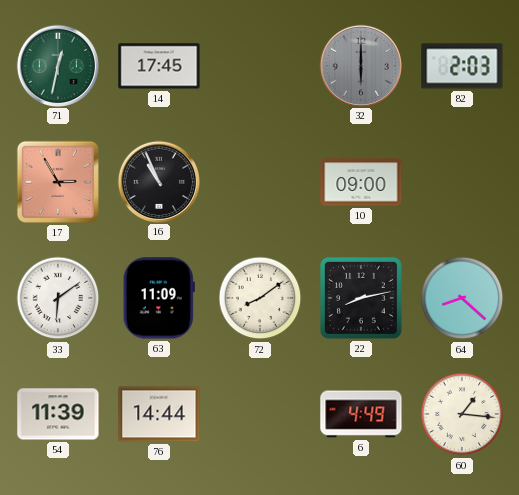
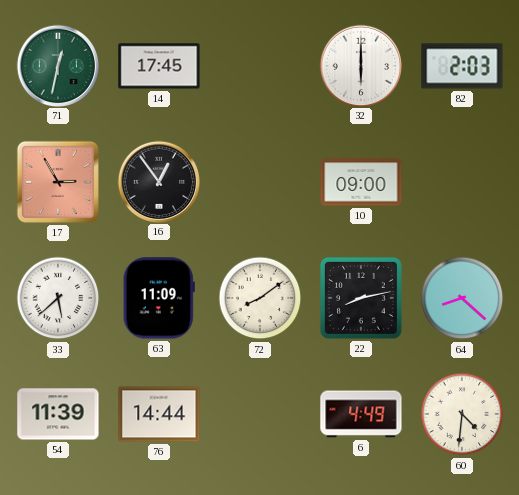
32 dial: grey -> white (360, 65)
16: 10:56 -> 12:54 (158, 181)
33: 6:09 -> 5:38 (58, 298)
60: 1:16 -> 4:31 (462, 414)
